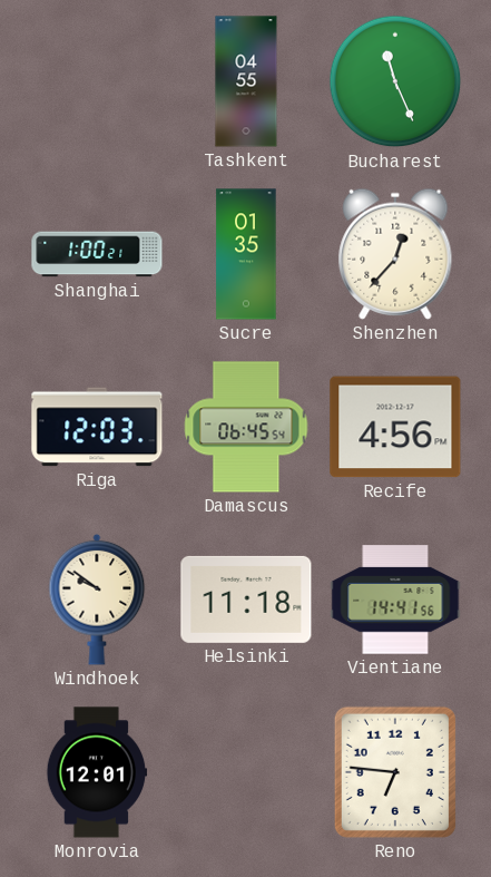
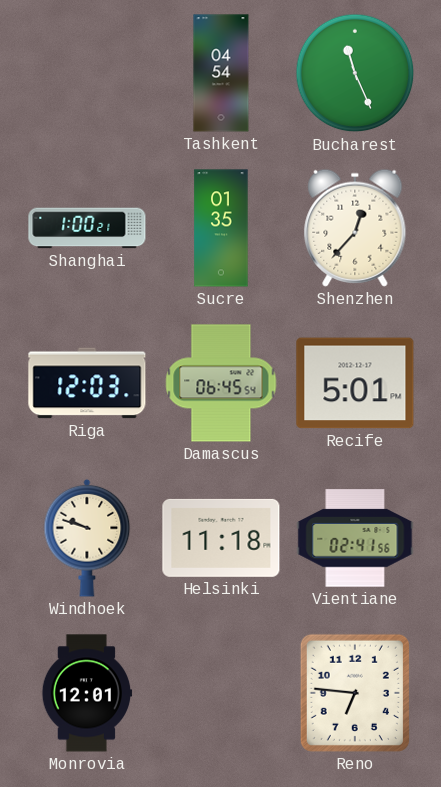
Tashkent: 04:55 -> 04:54 (221, 73)
Recife: 4:56 -> 5:01 (355, 383)
Windhoek: 9:51 -> 9:48 (87, 538)
Vientiane: 14:41 -> 02:41 (355, 538)
